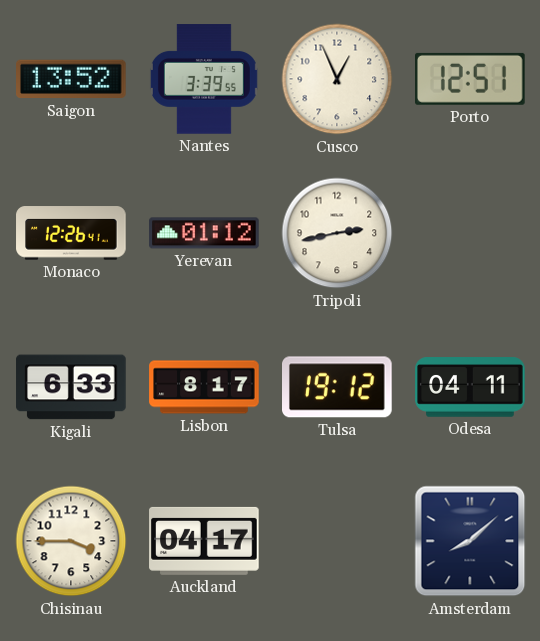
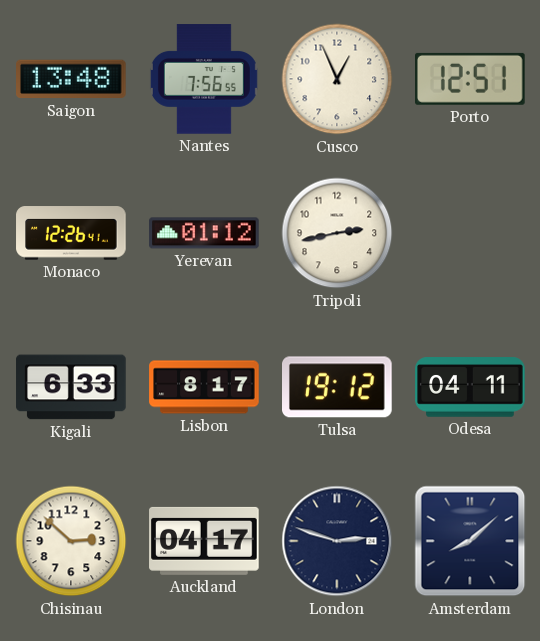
Saigon: 13:52 -> 13:48 (72, 79)
Nantes: 3:39 -> 7:56 (204, 79)
Chisinau: 3:45 -> 2:52 (71, 541)
London: none -> 2:48 (337, 541)
